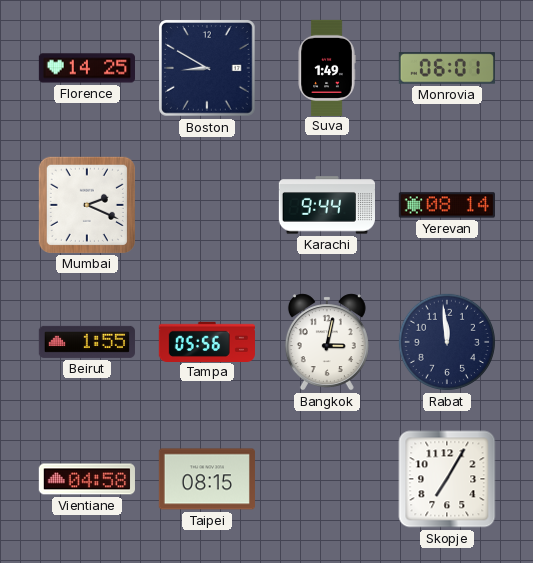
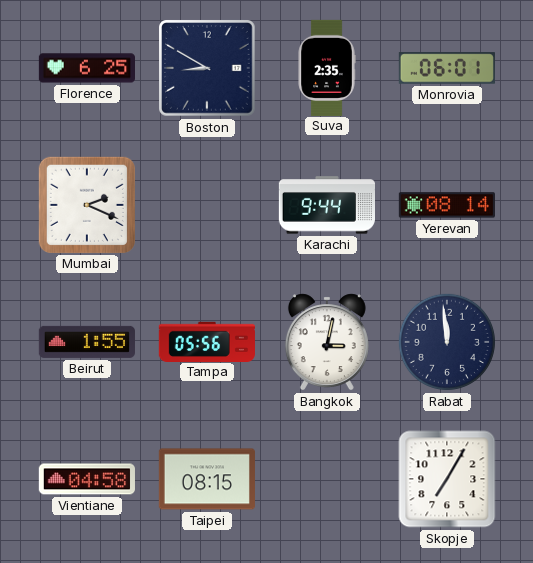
Florence: 14:25 -> 6:25 (86, 68)
Suva: 1:49 -> 2:35 (327, 67)
